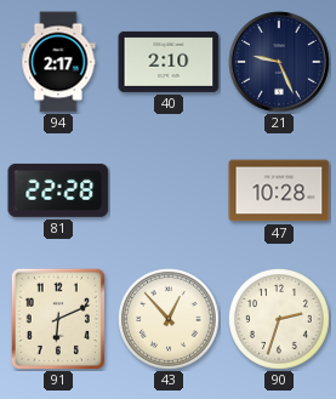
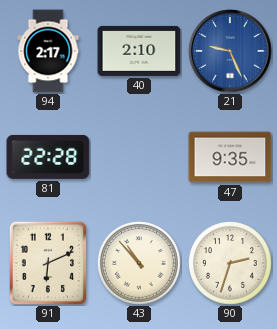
21 dial: navy -> blue (230, 51)
47: 10:28 -> 9:35 (230, 157)
43: 12:53 -> 10:53 (140, 264)
